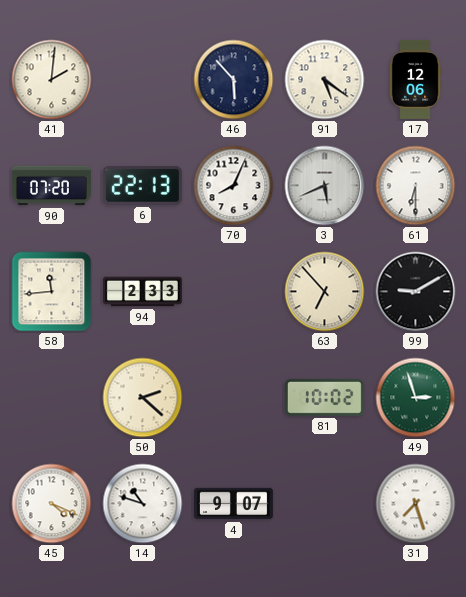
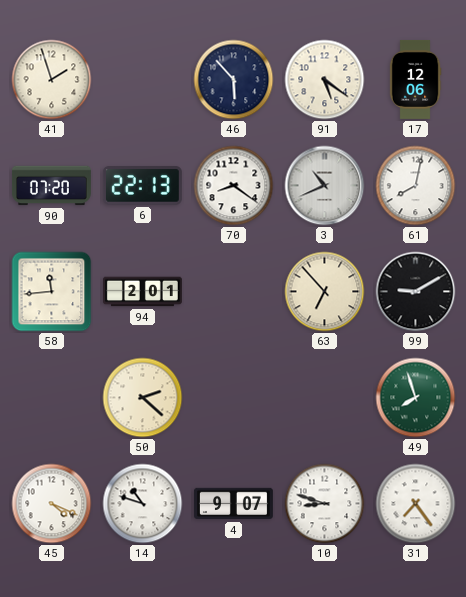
41: 2:01 -> 1:57 (52, 80)
70: 8:04 -> 8:21 (234, 186)
3: 5:41 -> 10:41 (325, 186)
61: 6:30 -> 8:02 (416, 186)
94: 2:33 -> 2:01 (142, 292)
81: 10:02 -> none (324, 397)
49: 2:57 -> 7:57 (416, 398)
10: none -> 8:48 (325, 504)
31: 7:27 -> 7:24 (416, 504)
